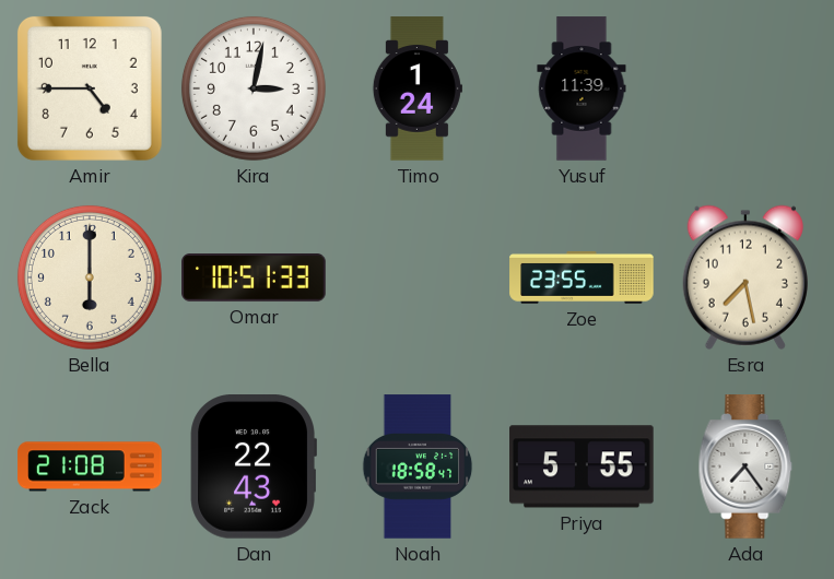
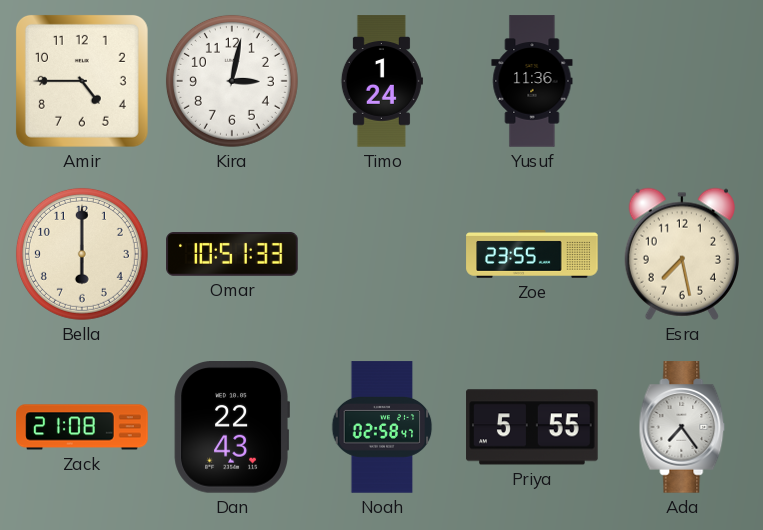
Yusuf: 11:39 -> 11:36 (532, 81)
Noah: 18:58 -> 02:58 (382, 427)
